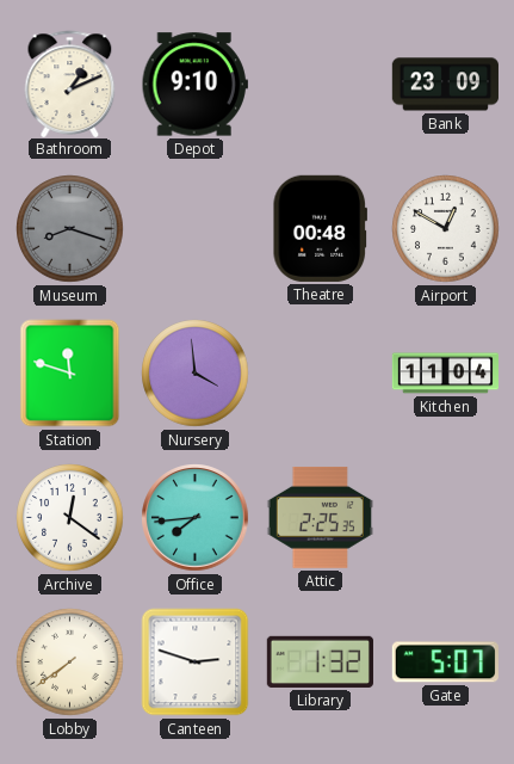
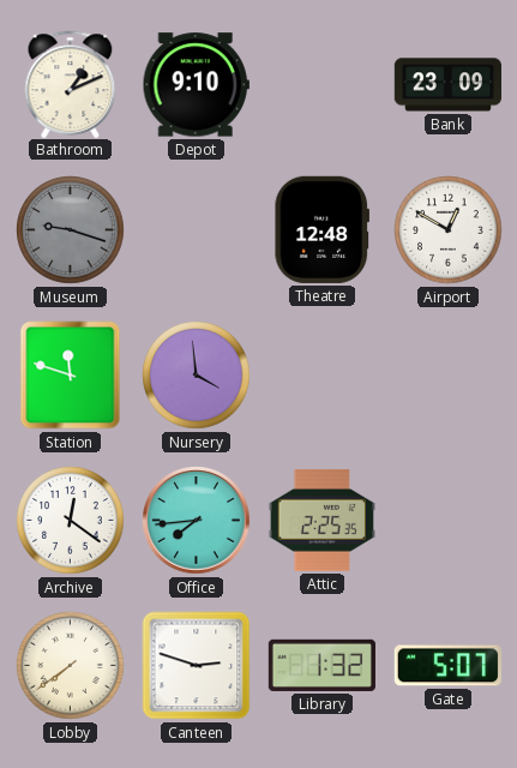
Museum: 8:18 -> 9:18 (71, 230)
Theatre: 00:48 -> 12:48 (321, 229)
Kitchen: 11:04 -> none (445, 374)
